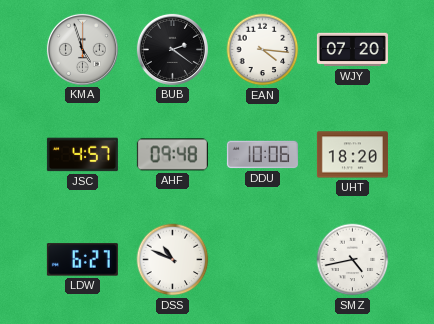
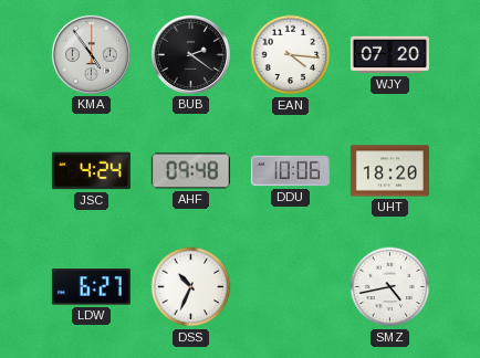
KMA: 4:57 -> 4:54 (91, 54)
JSC: 4:57 -> 4:24 (91, 171)
DSS: 10:49 -> 10:34 (191, 287)
